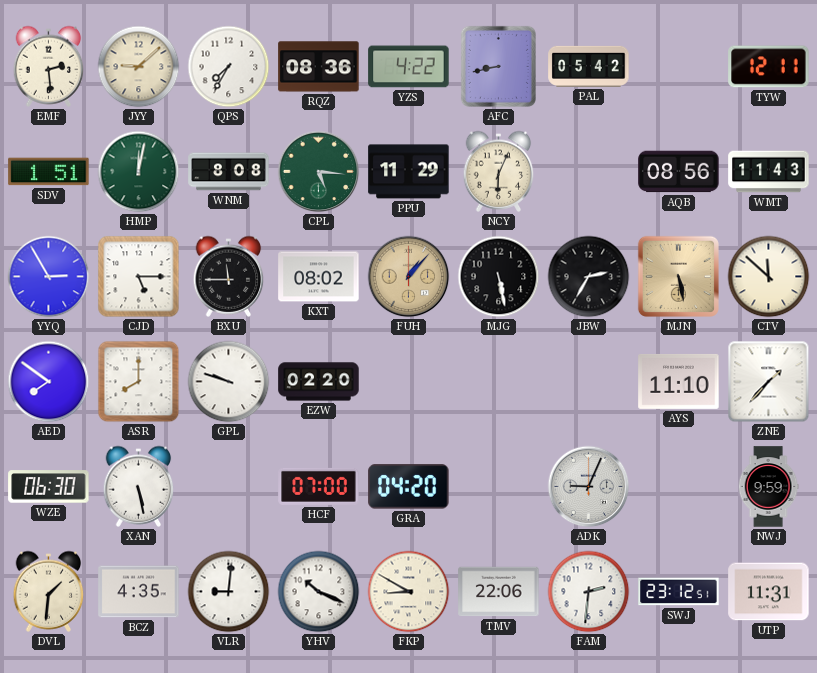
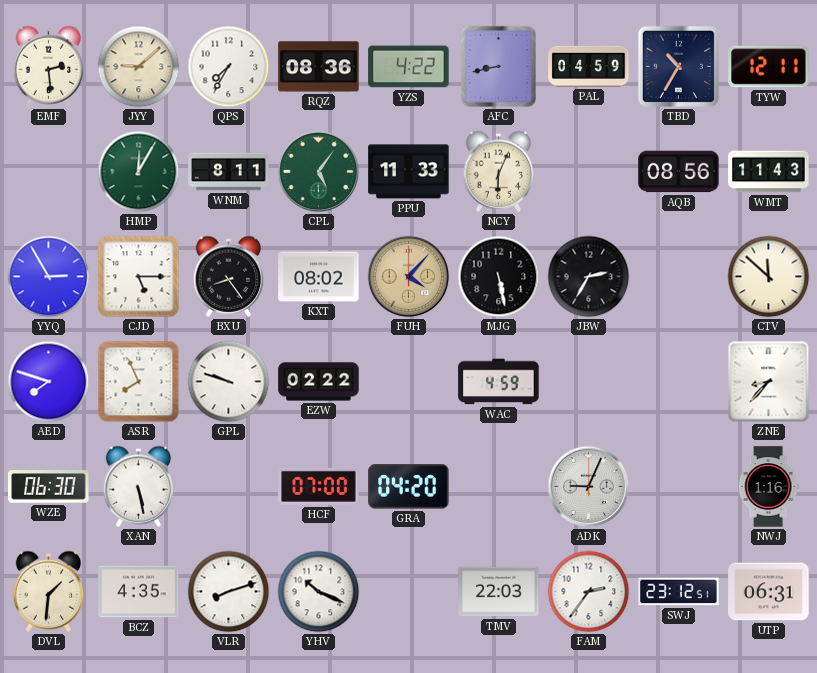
PAL: 05:42 -> 04:59 (589, 66)
TBD: none -> 10:35 (678, 66)
SDV: 1:51 -> none (49, 172)
HMP: 12:02 -> 12:05 (139, 172)
WNM: 8:08 -> 8:11 (229, 172)
CPL: 5:16 -> 5:06 (319, 172)
PPU: 11:29 -> 11:33 (409, 172)
BXU: 11:45 -> 8:24 (229, 276)
FUH: 1:07 -> 4:07 (409, 277)
MJN: 5:28 -> none (678, 276)
AED: 7:51 -> 7:48 (49, 382)
ASR: 8:00 -> 7:56 (139, 382)
EZW: 02:20 -> 02:22 (319, 382)
WAC: none -> 4:59 (499, 382)
AYS: 11:10 -> none (679, 382)
ZNE: 1:37 -> 8:37 (769, 382)
NWJ: 9:59 -> 1:16 (768, 487)
VLR: 9:01 -> 8:12 (229, 592)
FKP: 8:50 -> none (409, 592)
TMV: 22:06 -> 22:03 (499, 592)
FAM: 2:31 -> 2:36 (589, 592)
UTP: 11:31 -> 06:31 (769, 592)
